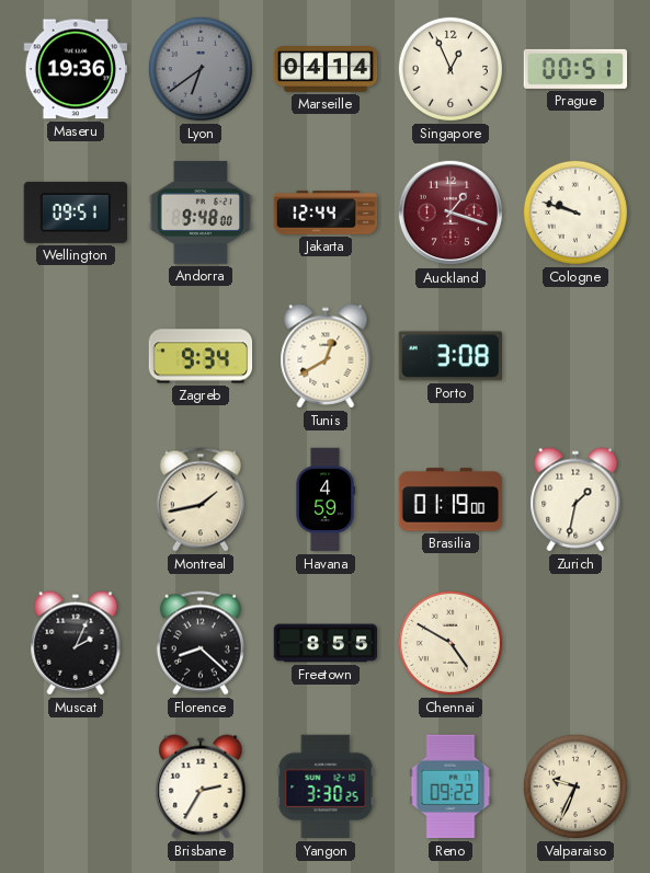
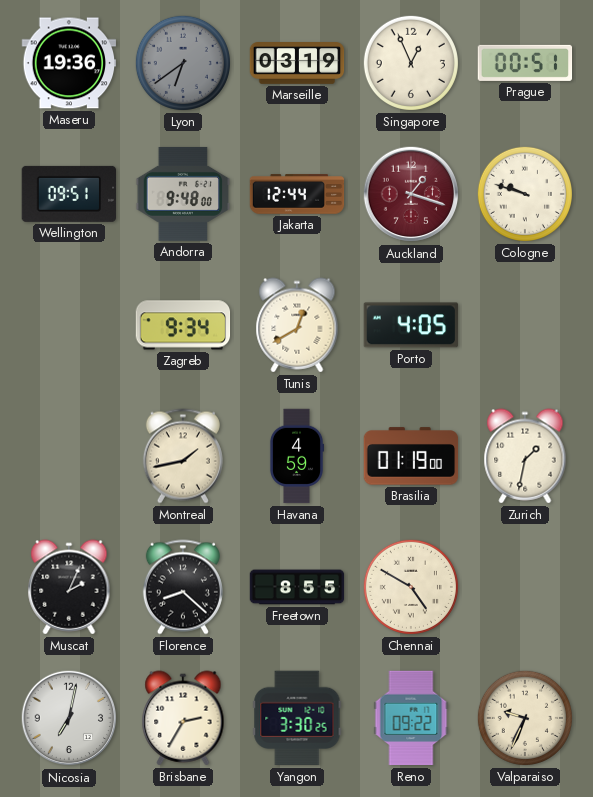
Marseille: 04:14 -> 03:19 (297, 64)
Porto: 3:08 -> 4:05 (410, 325)
Nicosia: none -> 7:02 (69, 718)
